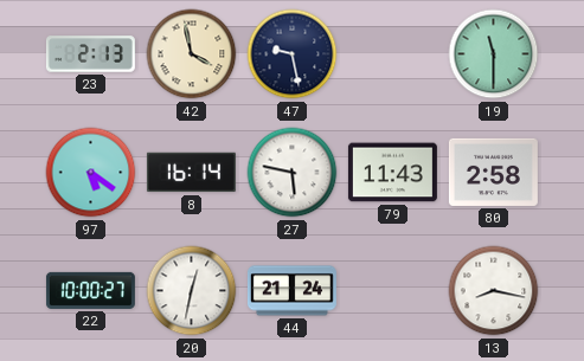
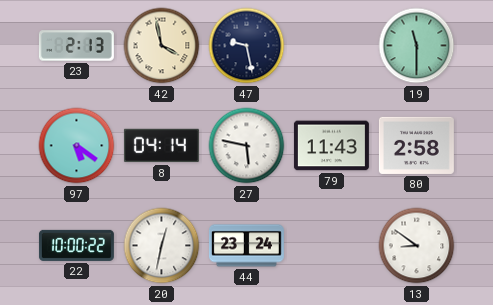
8: 16:14 -> 04:14 (161, 146)
22: 10:00:27 -> 10:00:22 (76, 245)
44: 21:24 -> 23:24 (246, 246)
13: 8:17 -> 8:51 (417, 246)
